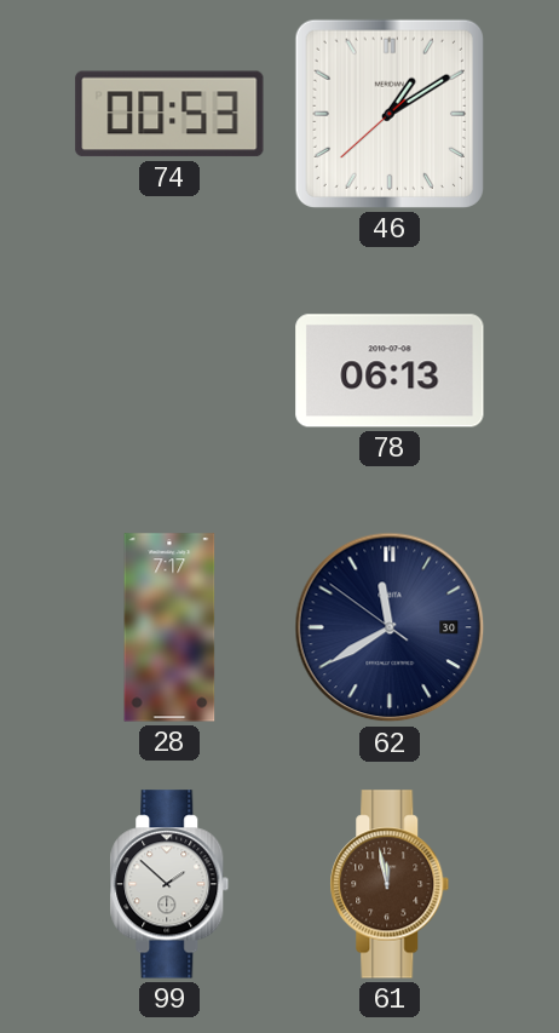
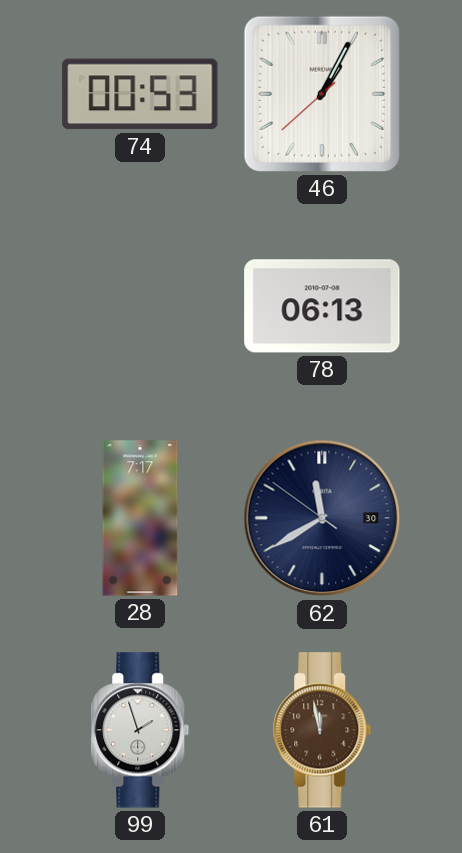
46: 1:09 -> 1:04 (322, 94)
99: 1:52 -> 1:57 (140, 730)
